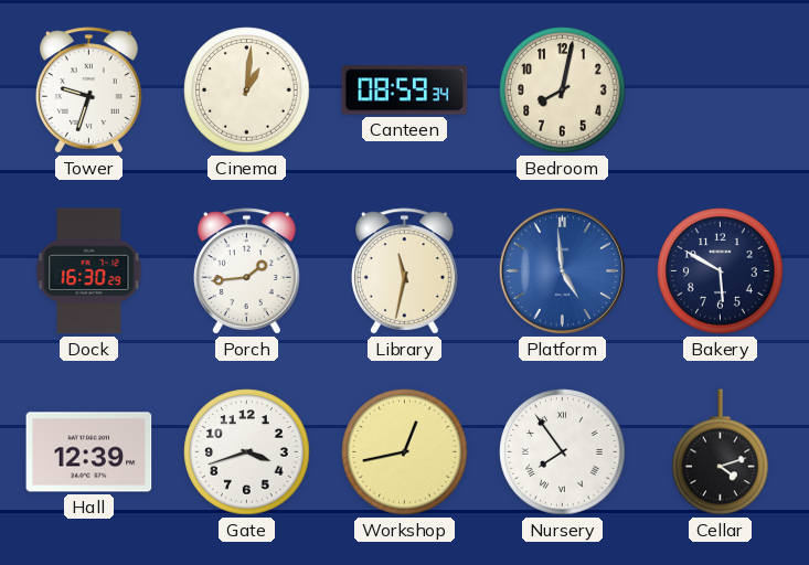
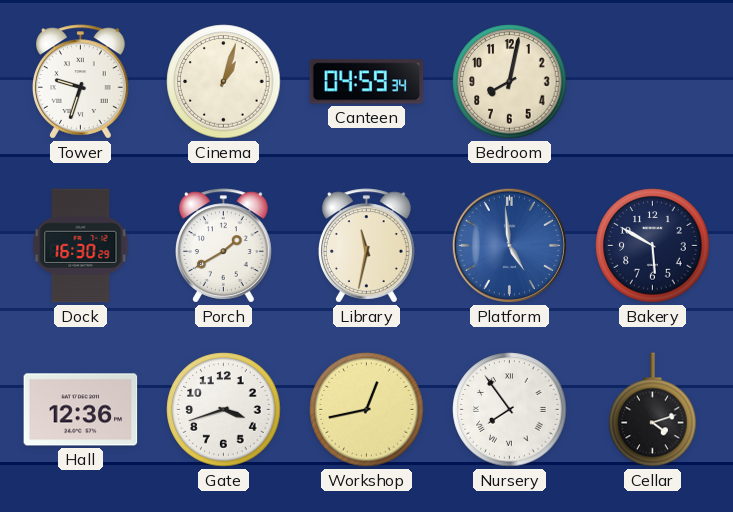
Cinema: 1:01 -> 1:03 (224, 82)
Canteen: 08:59 -> 04:59 (367, 82)
Porch: 1:44 -> 1:40 (224, 246)
Hall: 12:39 -> 12:36 (81, 410)
